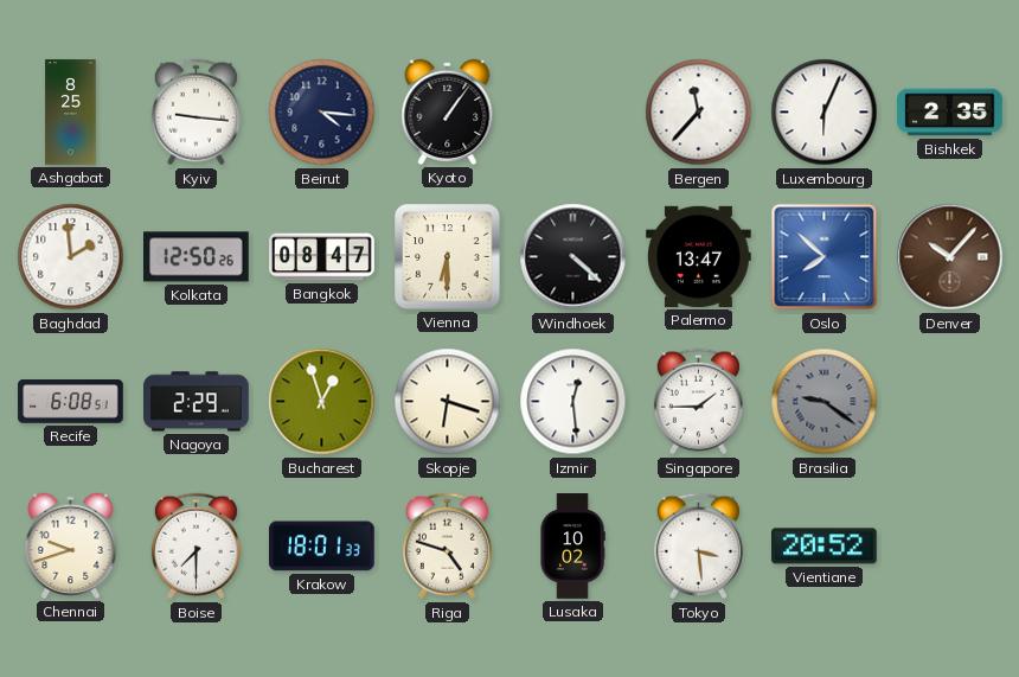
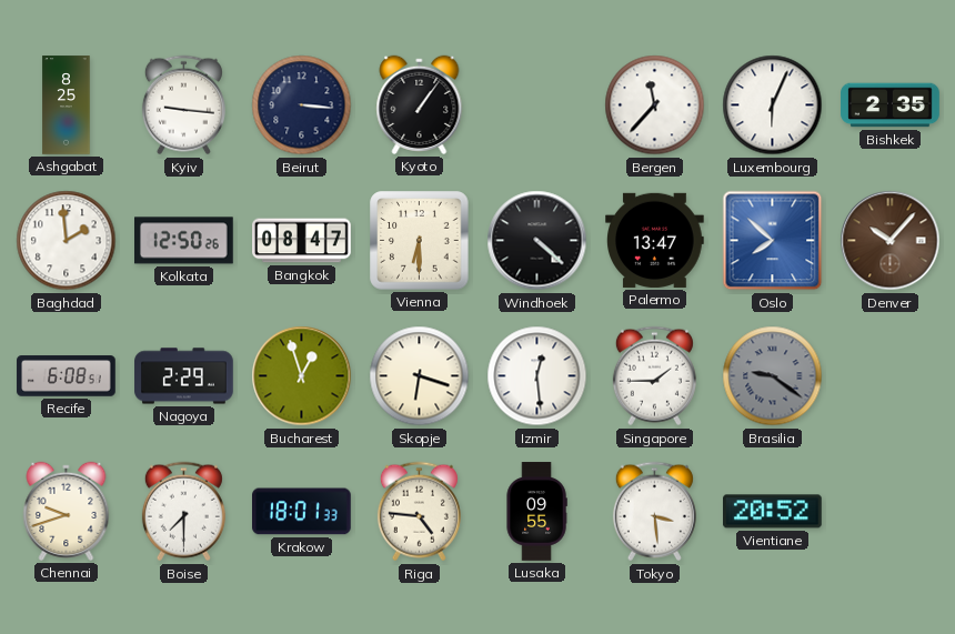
Beirut: 4:16 -> 3:16 (302, 105)
Riga: 4:48 -> 4:46 (419, 512)
Lusaka: 10:02 -> 09:55 (536, 512)
